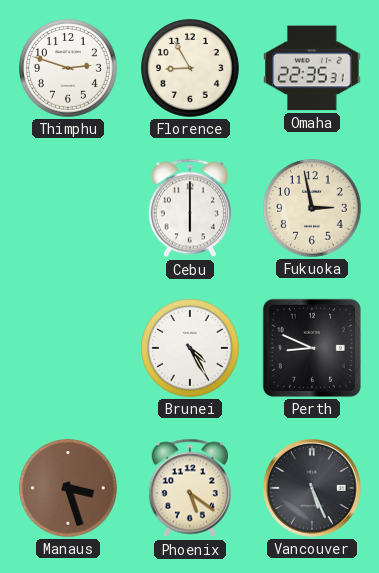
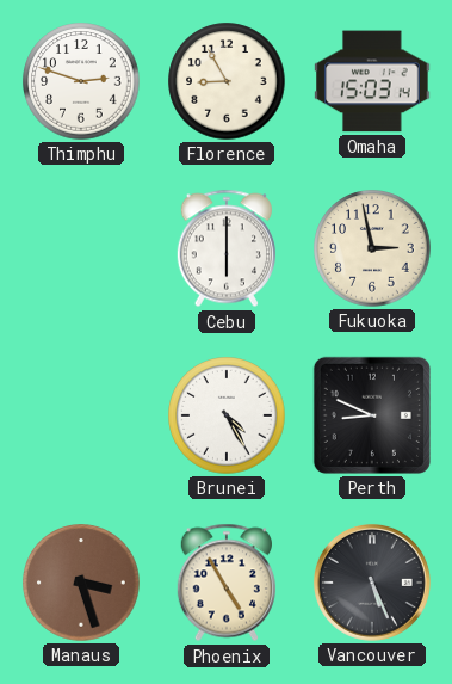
Omaha: 22:35 -> 15:03 (372, 81)
Phoenix: 5:21 -> 4:55 (227, 583)
